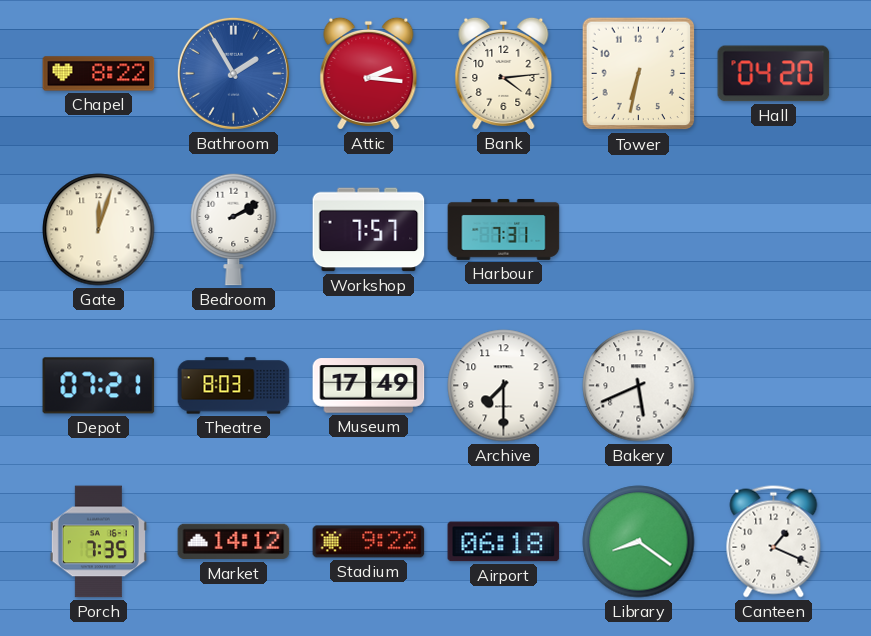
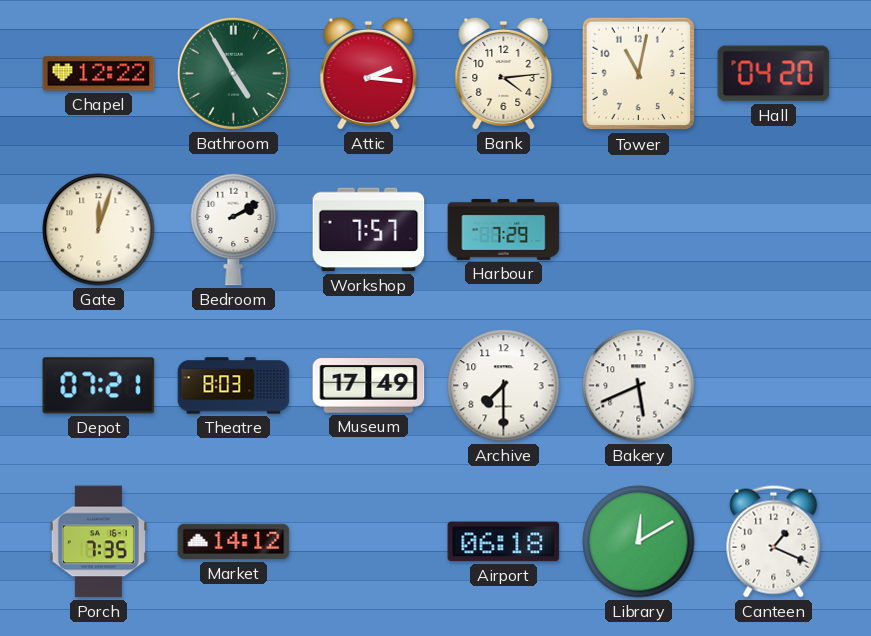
Chapel: 8:22 -> 12:22 (99, 74)
Bathroom: 1:55 -> 4:55 (233, 73)
Bathroom dial: blue -> green (233, 73)
Tower: 6:32 -> 11:02 (639, 74)
Harbour: 7:31 -> 7:29 (504, 229)
Stadium: 9:22 -> none (369, 542)
Library: 8:21 -> 12:10 (639, 542)
